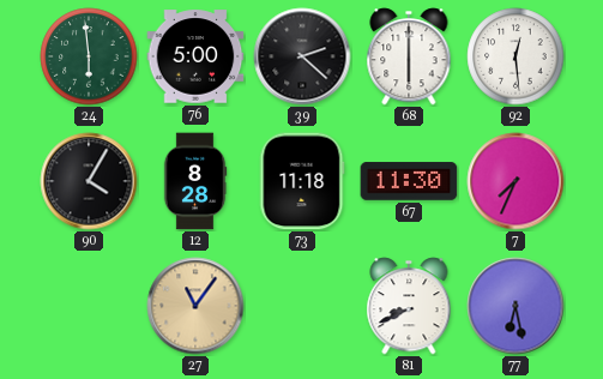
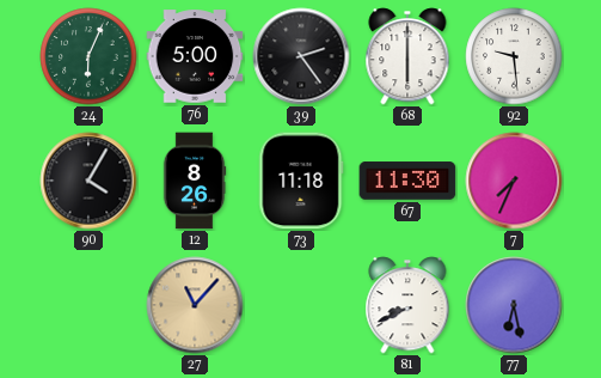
24: 5:59 -> 6:04 (88, 56)
39: 2:22 -> 2:24 (301, 56)
92: 12:29 -> 9:29 (514, 56)
12: 8:28 -> 8:26 (195, 181)
27: 11:06 -> 11:07 (195, 305)
